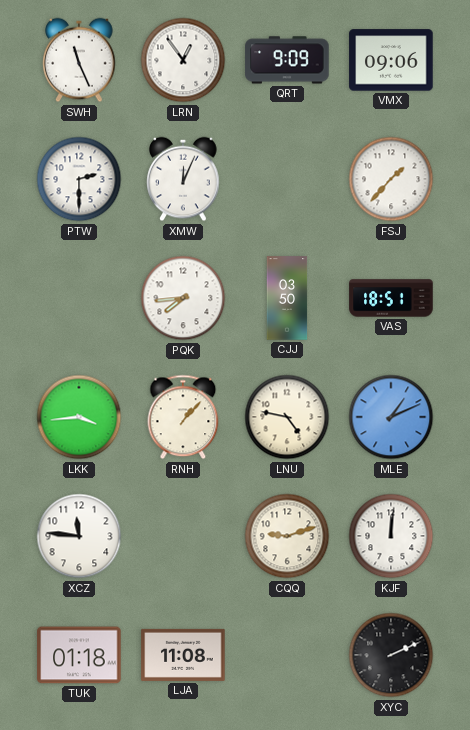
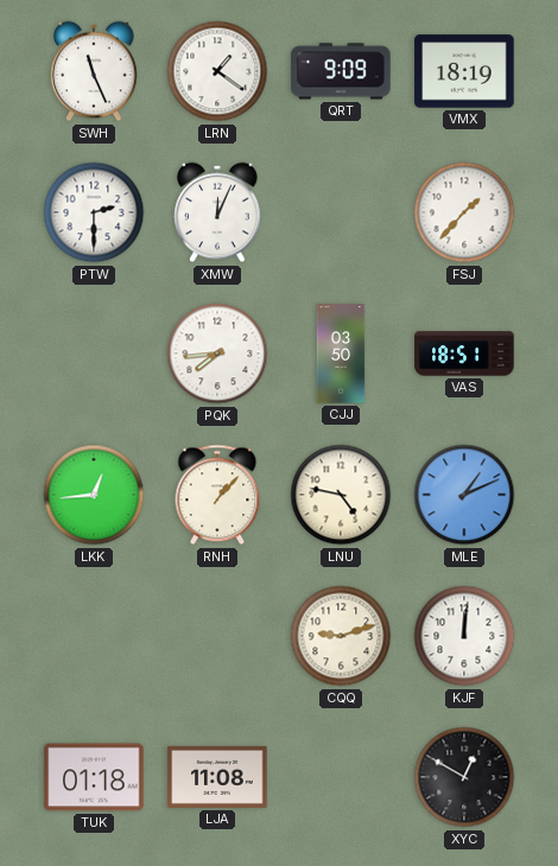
LRN: 12:54 -> 1:21 (217, 71)
VMX: 09:06 -> 18:19 (464, 71)
LKK: 3:44 -> 12:44 (94, 495)
XCZ: 11:46 -> none (79, 536)
XYC: 2:11 -> 12:50 (464, 777)
